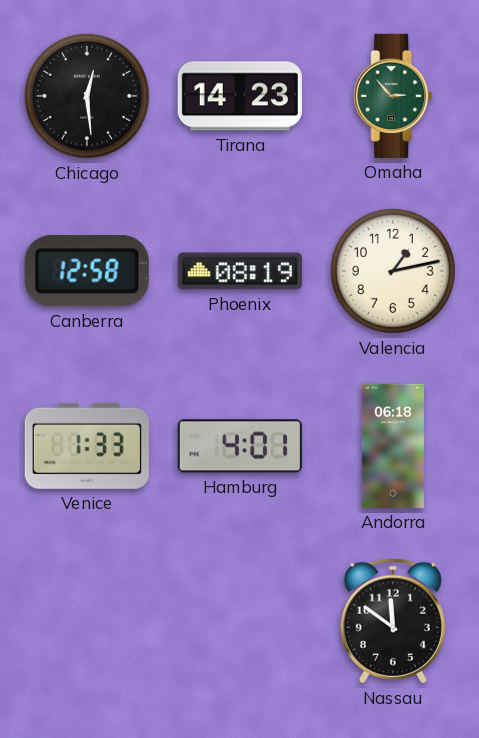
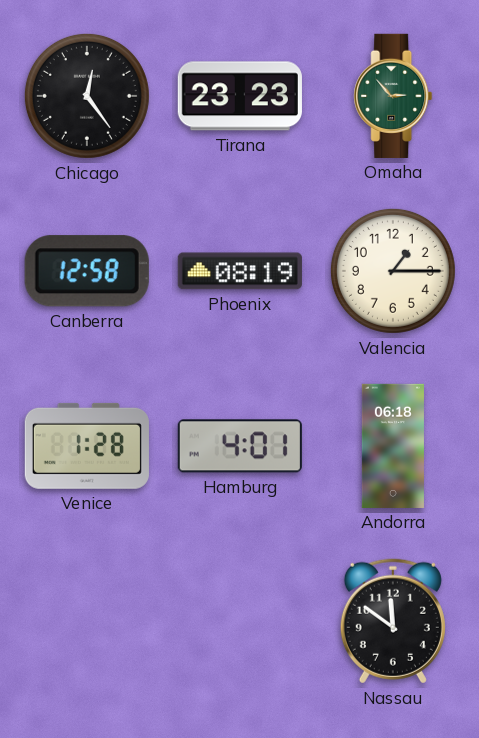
Chicago: 12:29 -> 12:24 (87, 96)
Tirana: 14:23 -> 23:23 (240, 96)
Valencia: 1:13 -> 1:15 (393, 271)
Venice: 1:33 -> 1:28 (87, 446)
